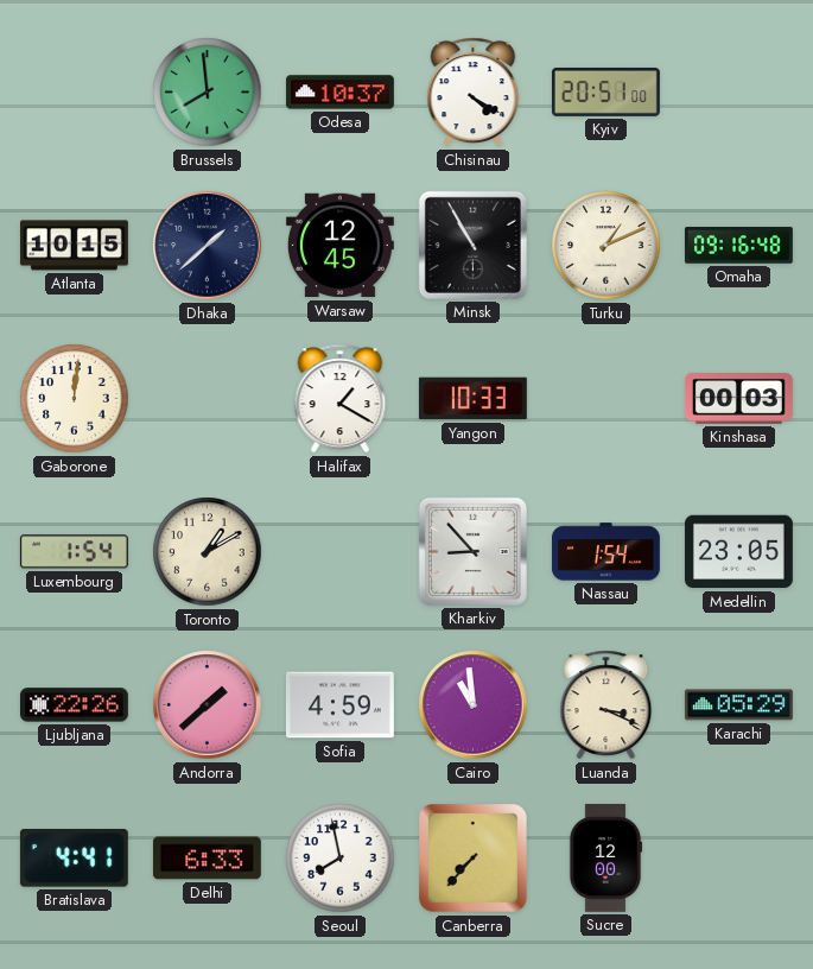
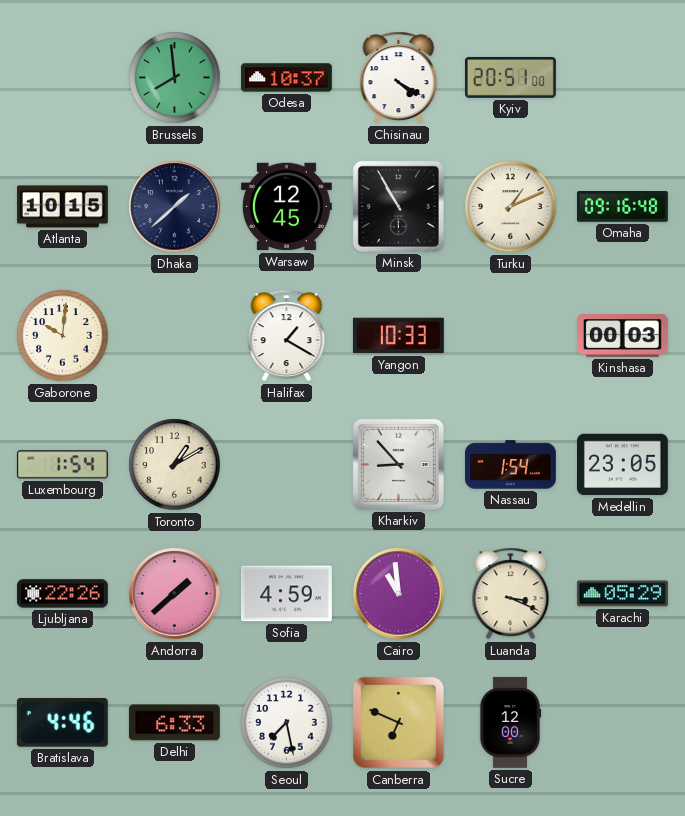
Gaborone: 12:01 -> 10:01 (63, 336)
Bratislava: 4:41 -> 4:46 (62, 723)
Seoul: 7:58 -> 7:28 (287, 723)
Canberra: 7:37 -> 6:49 (399, 723)
